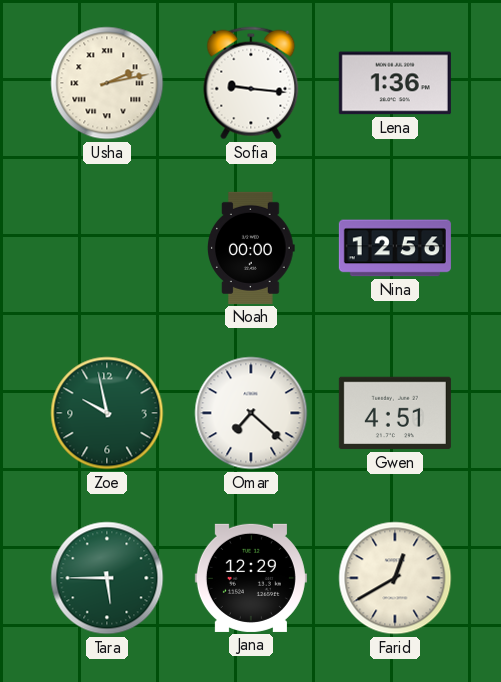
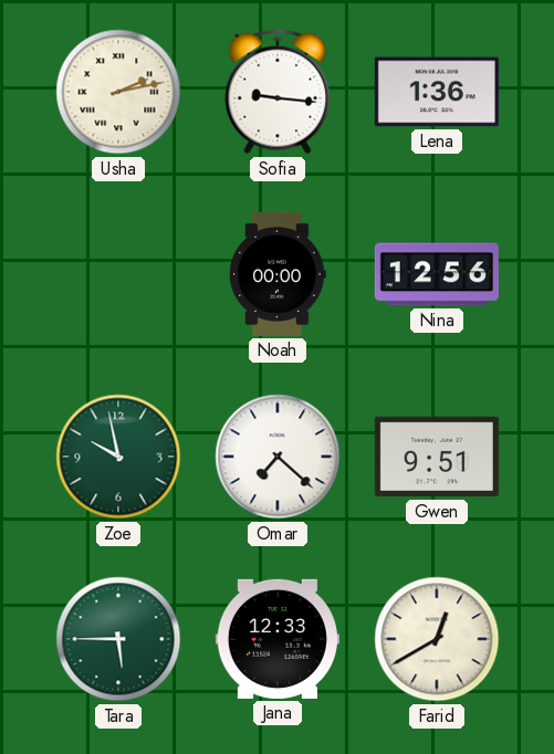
Gwen: 4:51 -> 9:51 (437, 457)
Jana: 12:29 -> 12:33 (278, 639)
